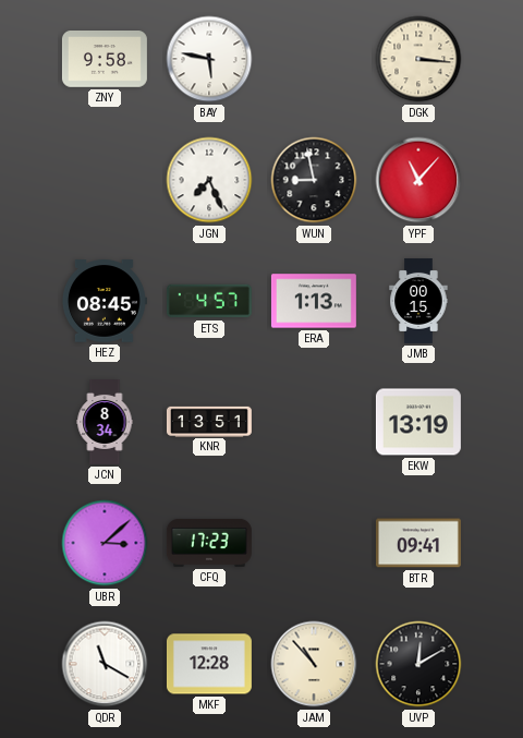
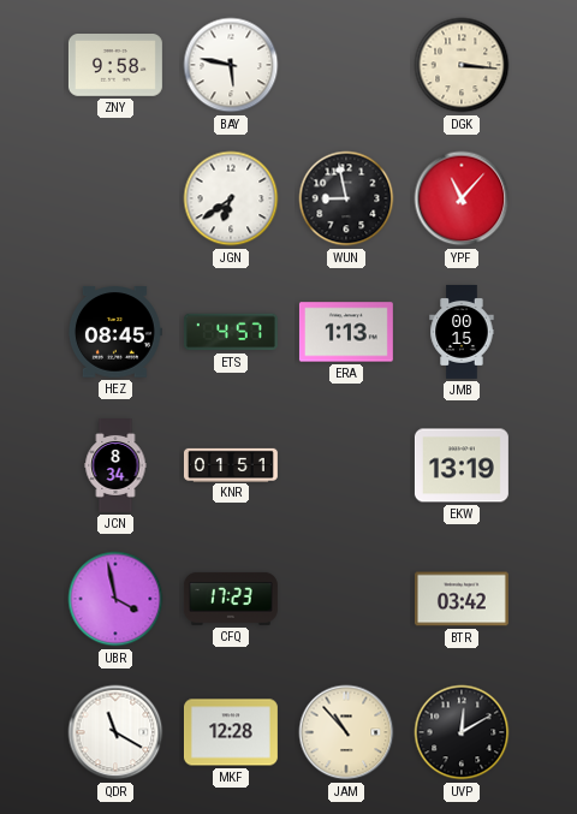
JGN: 7:26 -> 6:39 (231, 198)
KNR: 13:51 -> 01:51 (231, 464)
UBR: 3:08 -> 3:58 (115, 599)
BTR: 09:41 -> 03:42 (462, 599)
